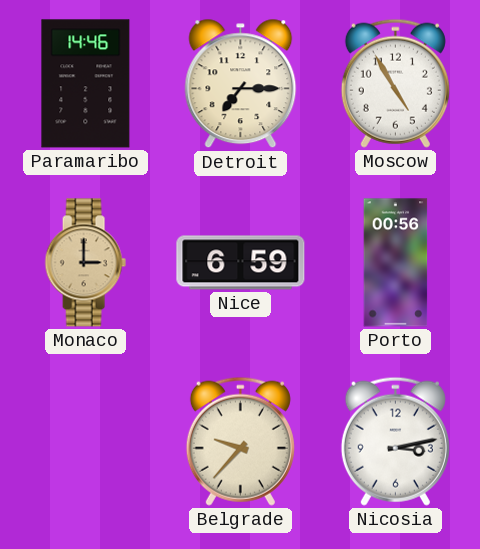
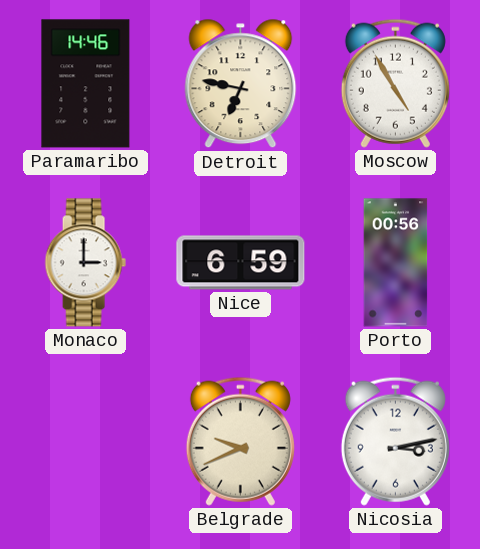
Detroit: 7:15 -> 6:47 (241, 84)
Monaco dial: champagne -> white (85, 263)
Belgrade: 9:37 -> 9:41 (240, 441)
